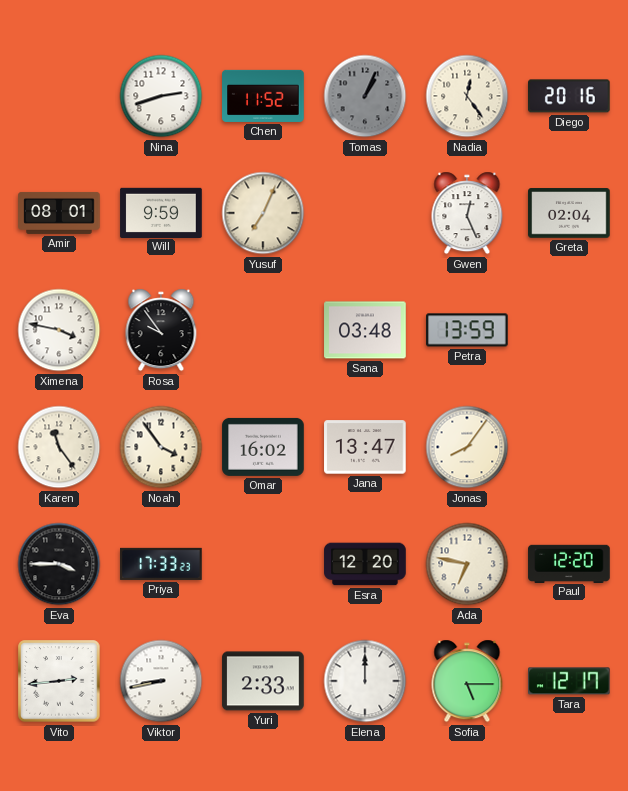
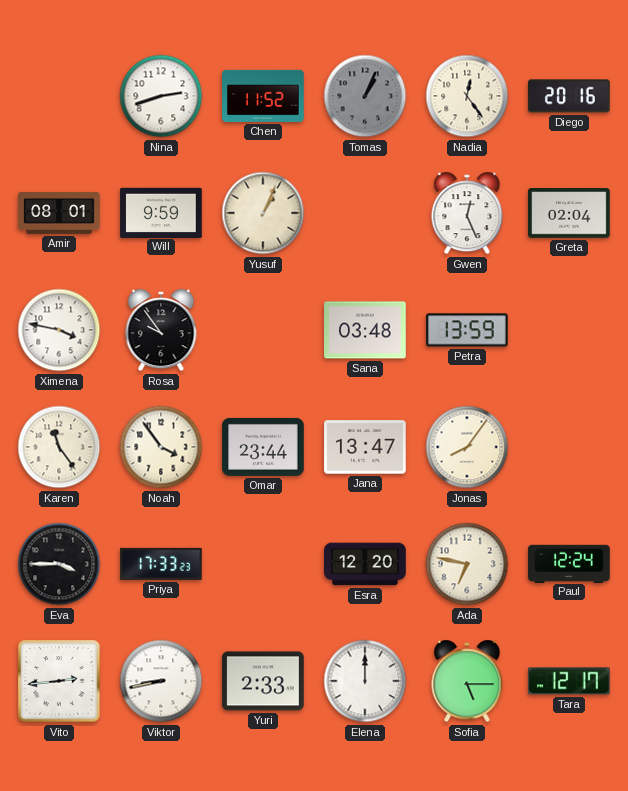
Yusuf: 7:04 -> 1:04 (263, 213)
Omar: 16:02 -> 23:44 (263, 447)
Paul: 12:20 -> 12:24 (569, 563)
